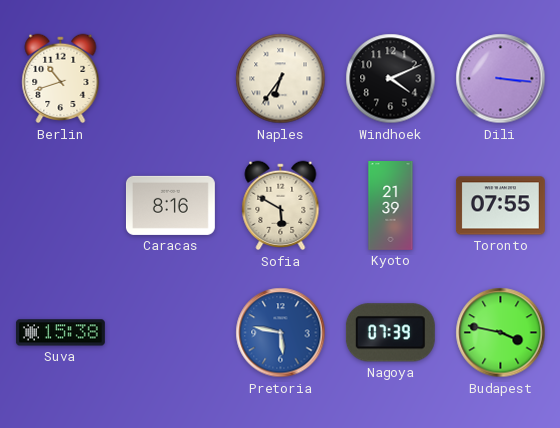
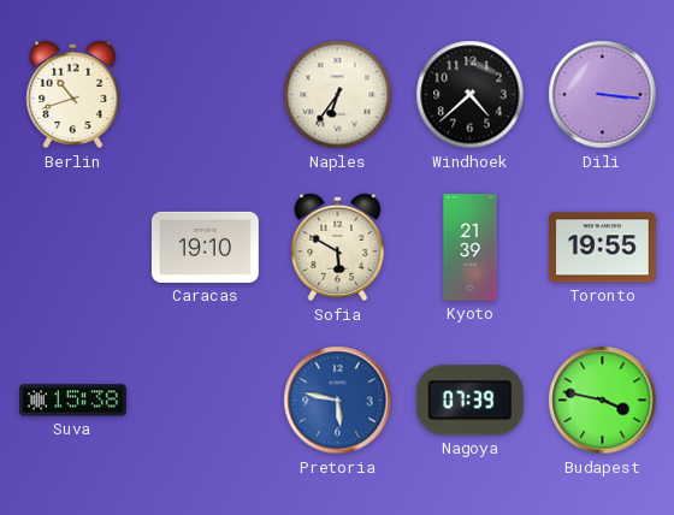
Windhoek: 4:11 -> 4:38 (471, 95)
Caracas: 8:16 -> 19:10 (205, 247)
Toronto: 07:55 -> 19:55 (602, 248)
